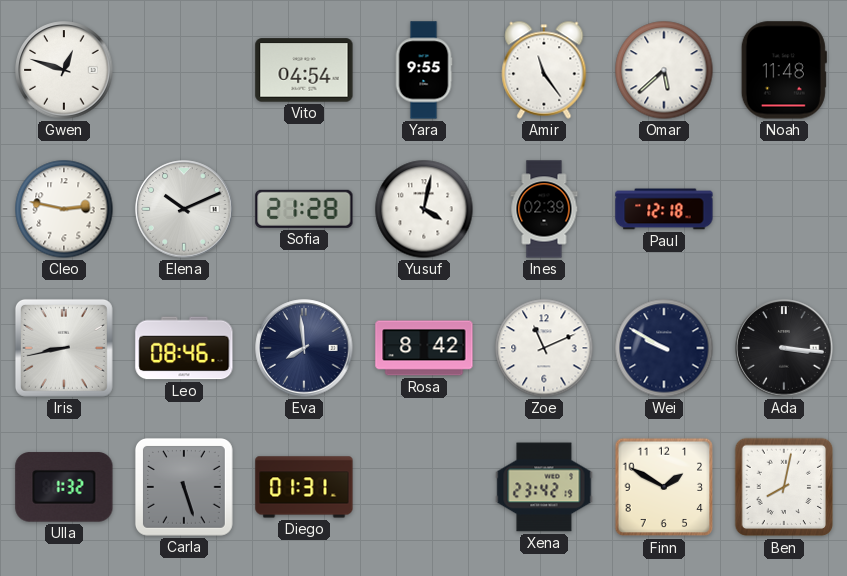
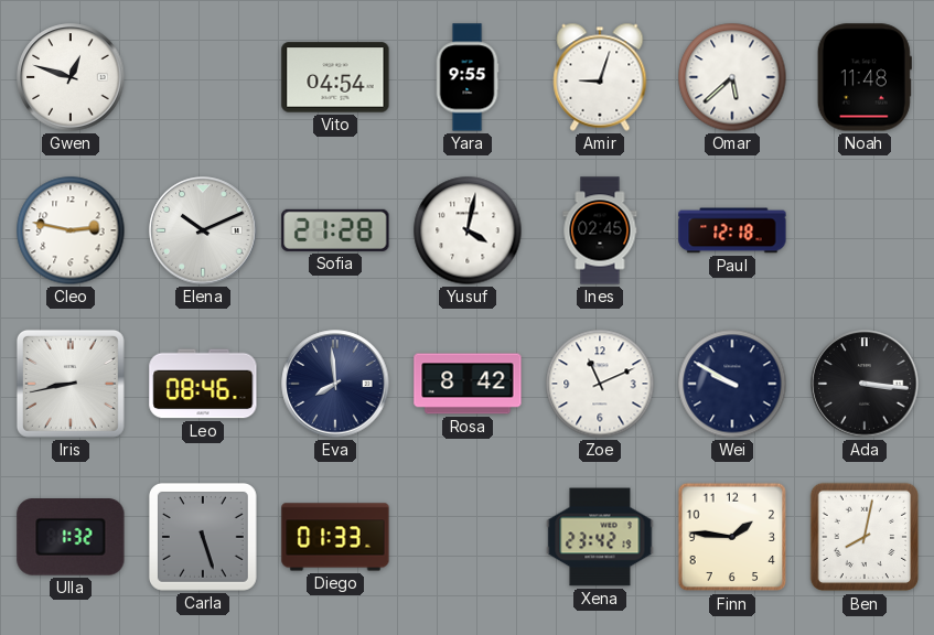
Amir: 11:24 -> 9:03 (600, 77)
Ines: 02:39 -> 02:45 (600, 230)
Diego: 01:31 -> 01:33 (335, 537)
Finn: 1:50 -> 1:46 (732, 537)
